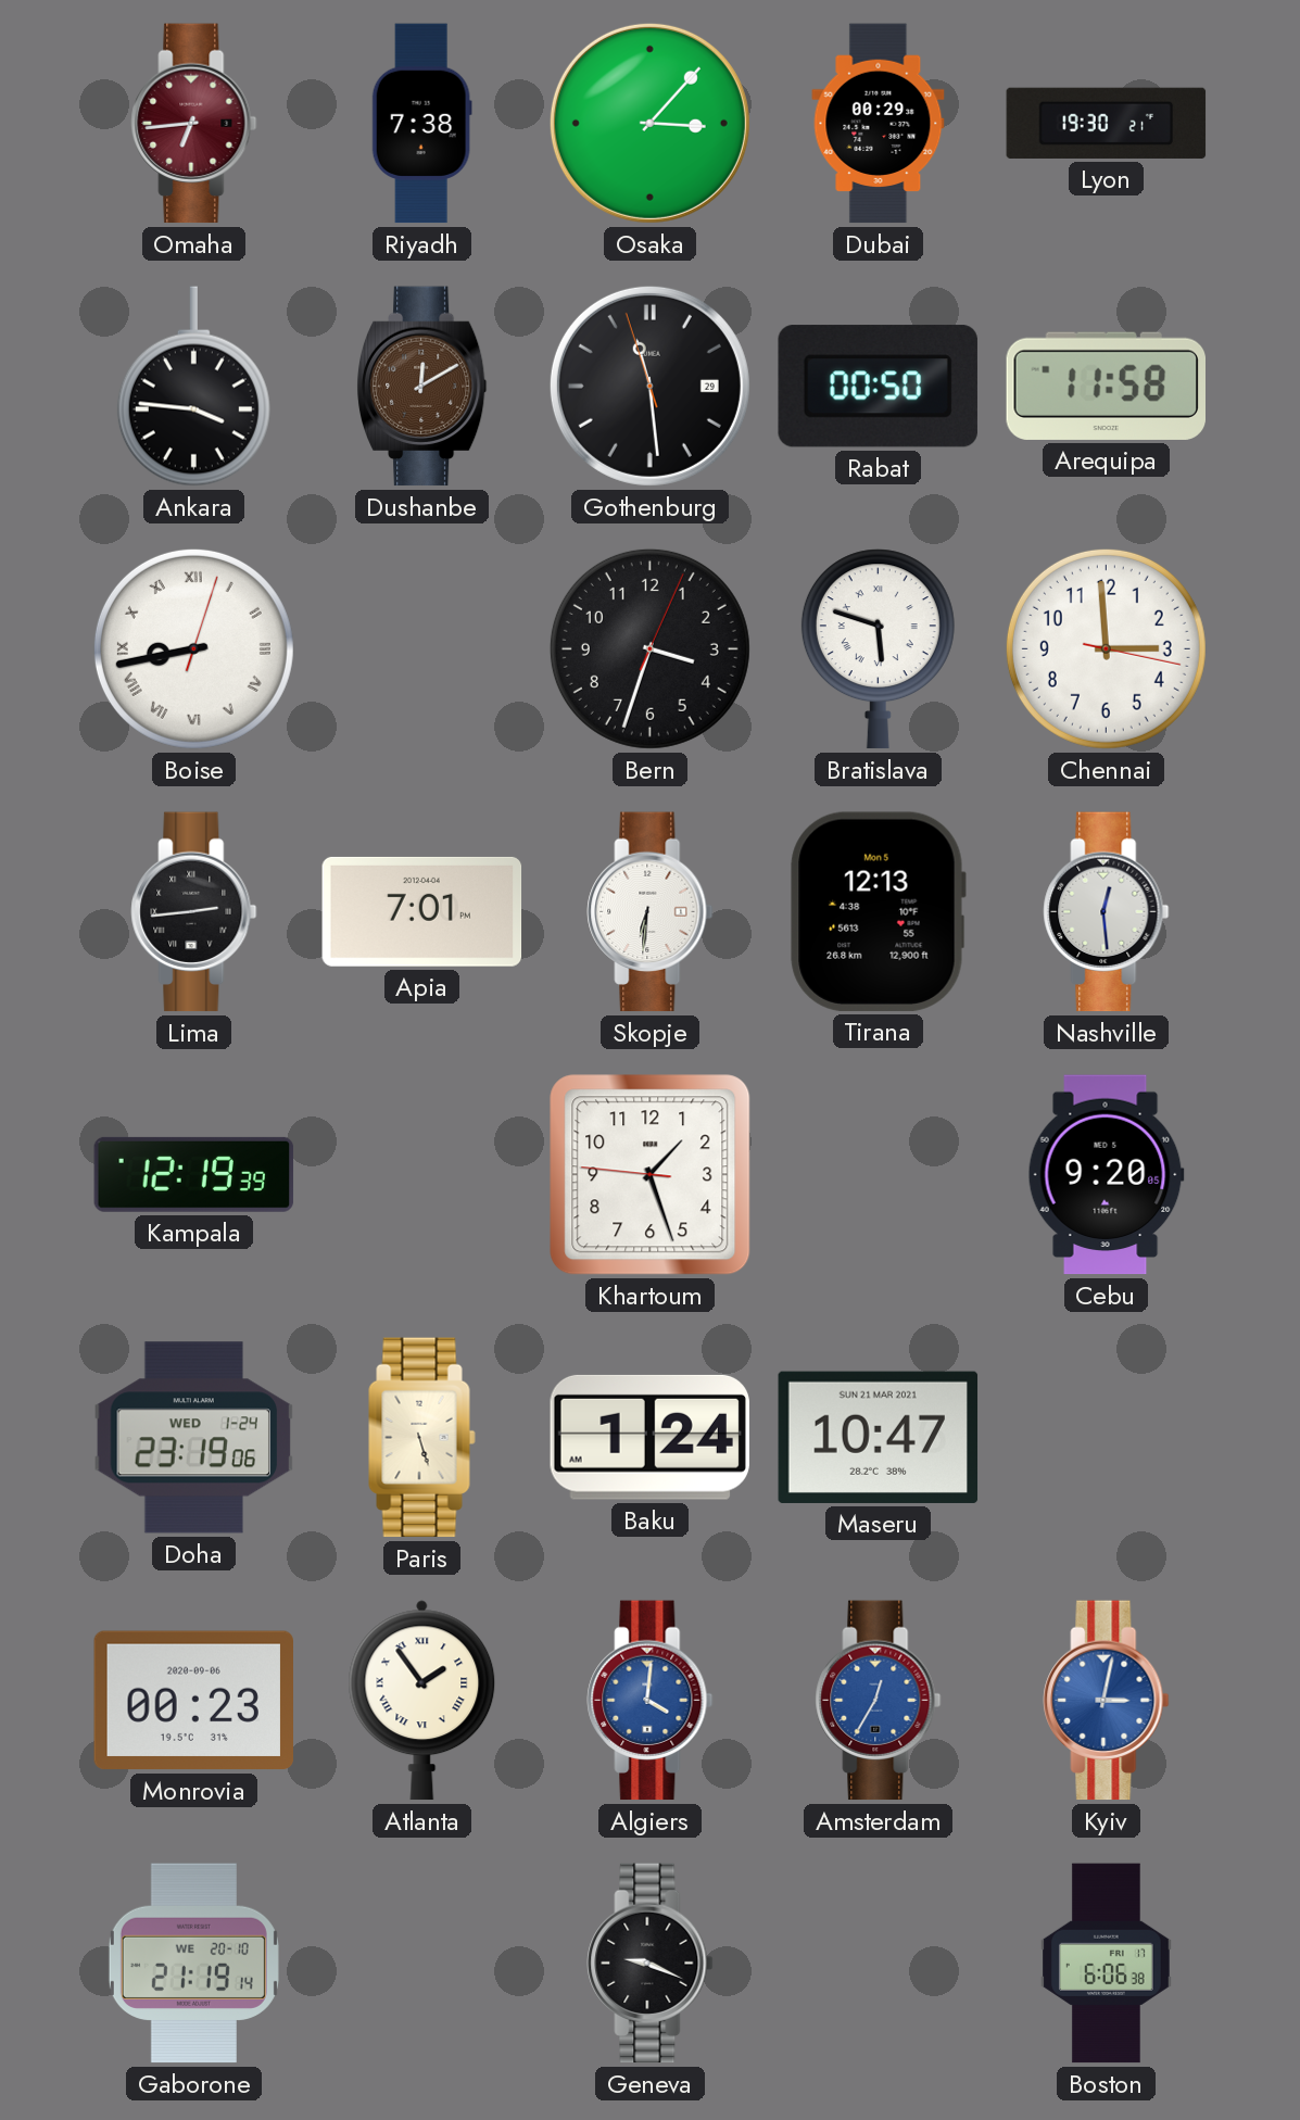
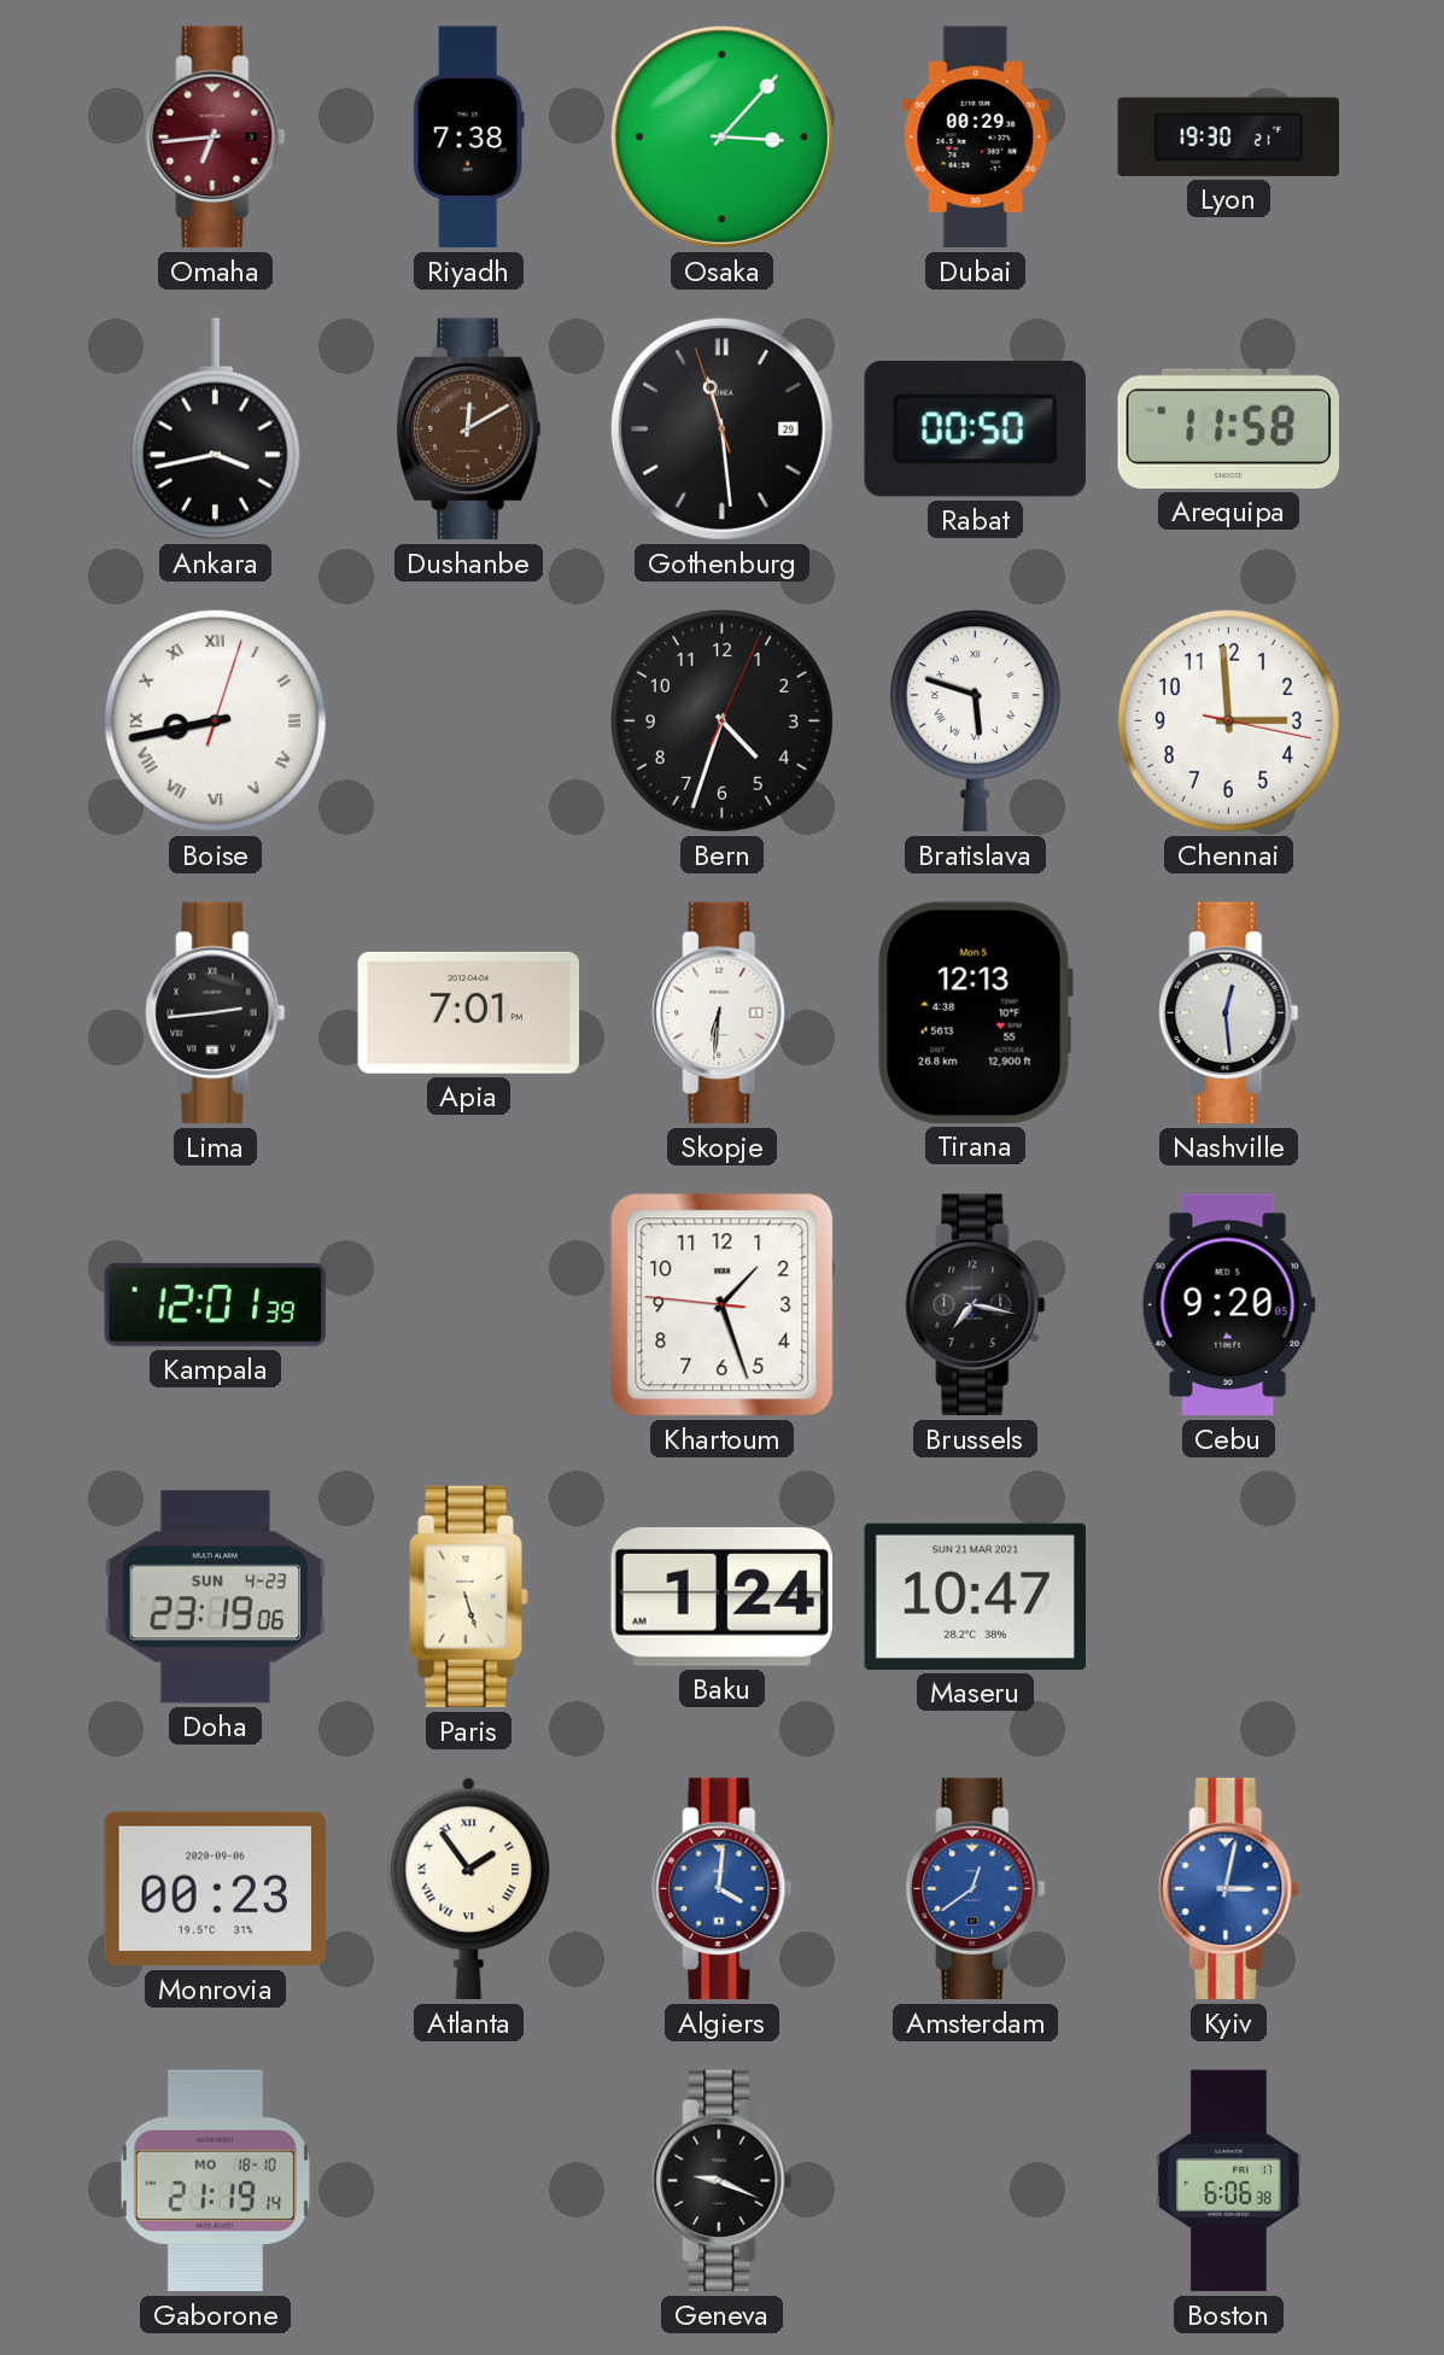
Ankara: 3:46 -> 3:43 (215, 429)
Bern: 3:33 -> 4:33 (721, 720)
Kampala: 12:19 -> 12:01 (216, 1304)
Brussels: none -> 7:17 (976, 1305)
Doha date: WED 1-24 -> SUN 4-23 (216, 1597)
Amsterdam: 12:35 -> 12:39 (976, 1889)
Gaborone date: WE 20-10 -> MO 18-10 (215, 2181)
